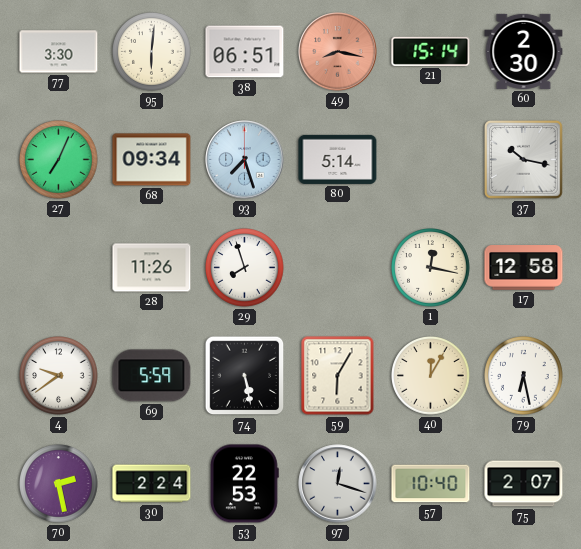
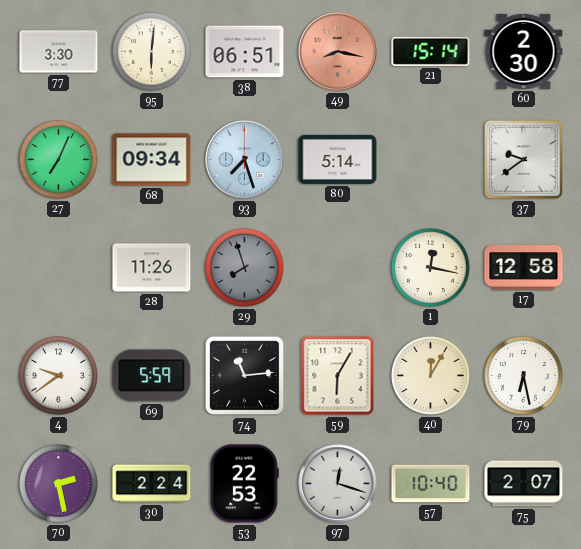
37: 10:17 -> 9:39 (524, 160)
29 dial: white -> grey (245, 268)
74: 5:28 -> 11:14 (245, 376)
